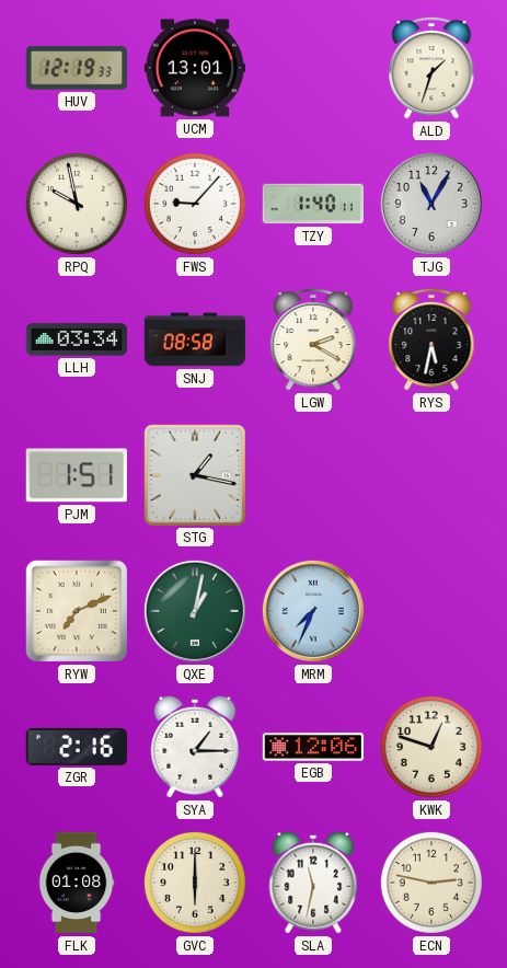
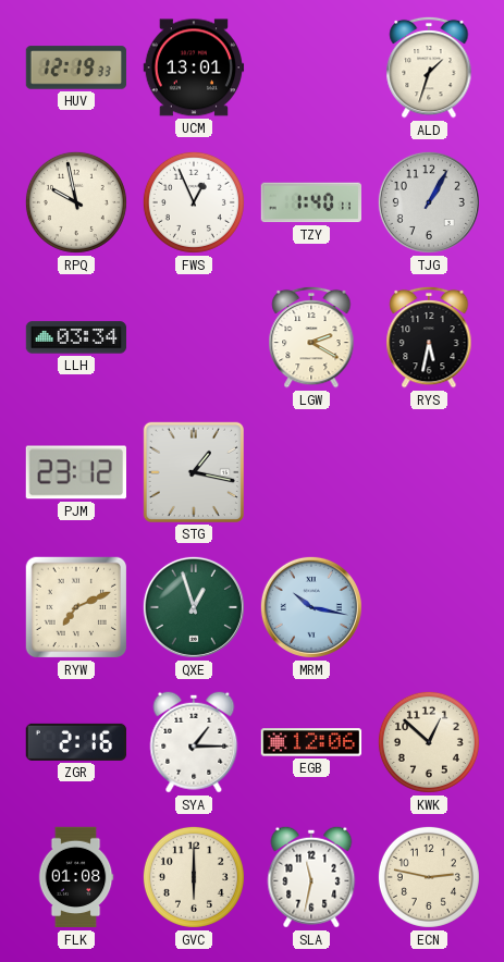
FWS: 9:07 -> 12:56 (194, 202)
TJG: 11:05 -> 1:05 (429, 202)
SNJ: 08:58 -> none (195, 339)
PJM: 1:51 -> 23:12 (75, 472)
QXE: 1:02 -> 12:57 (194, 607)
MRM: 7:34 -> 10:17 (311, 607)
KWK: 12:48 -> 12:52 (429, 742)
